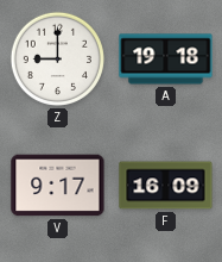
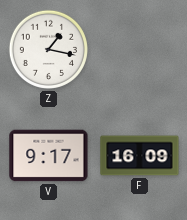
Z: 9:00 -> 1:17 (48, 49)
A: 19:18 -> none (166, 60)
